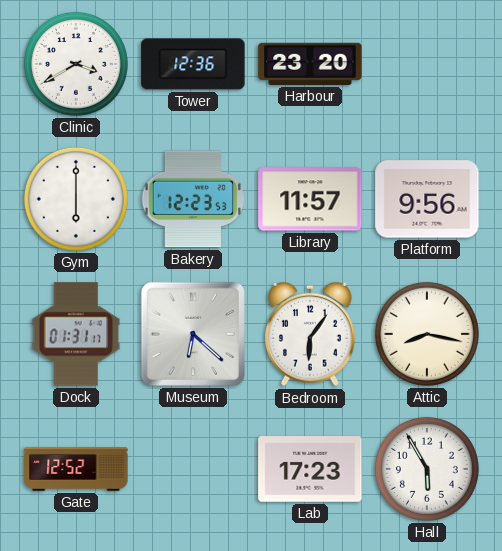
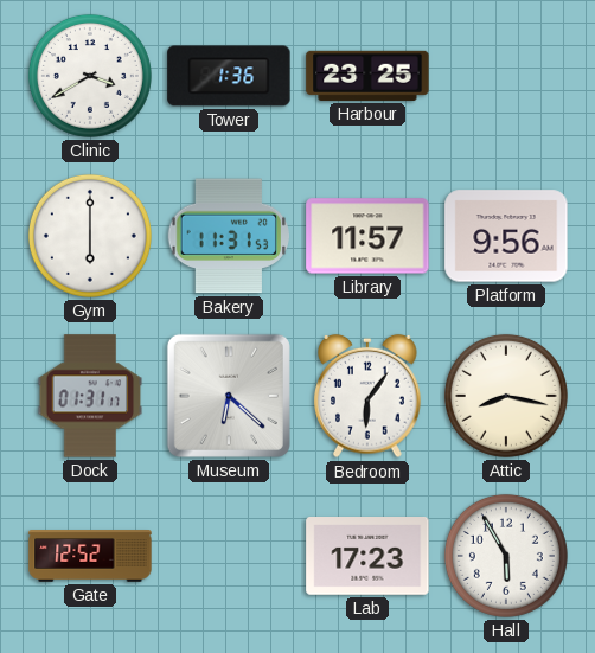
Tower: 12:36 -> 1:36 (229, 76)
Harbour: 23:20 -> 23:25 (367, 76)
Bakery: 12:23 -> 11:31 (229, 236)
